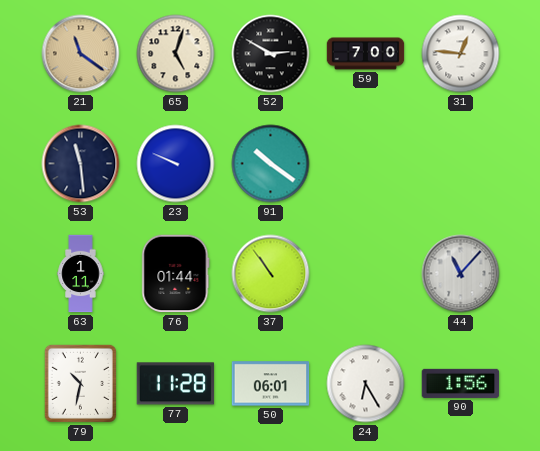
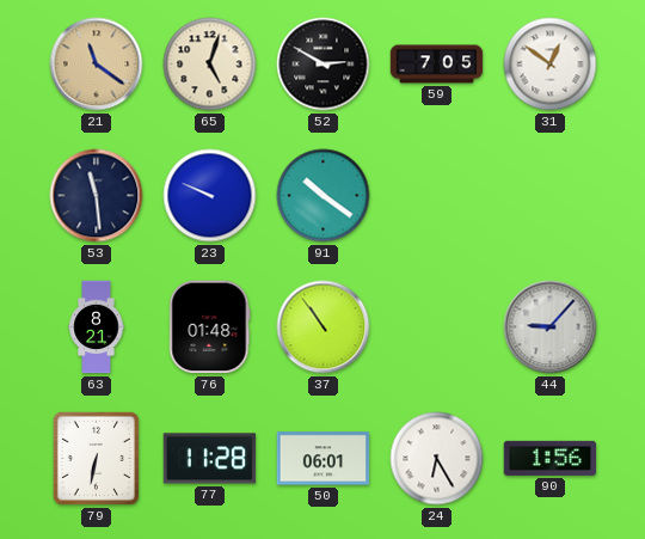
59: 7:00 -> 7:05 (437, 65)
31: 12:46 -> 12:51 (551, 65)
63: 1:11 -> 8:21 (97, 327)
76: 01:44 -> 01:48 (210, 327)
44: 11:07 -> 9:07 (551, 327)
79: 10:32 -> 6:32 (96, 458)
